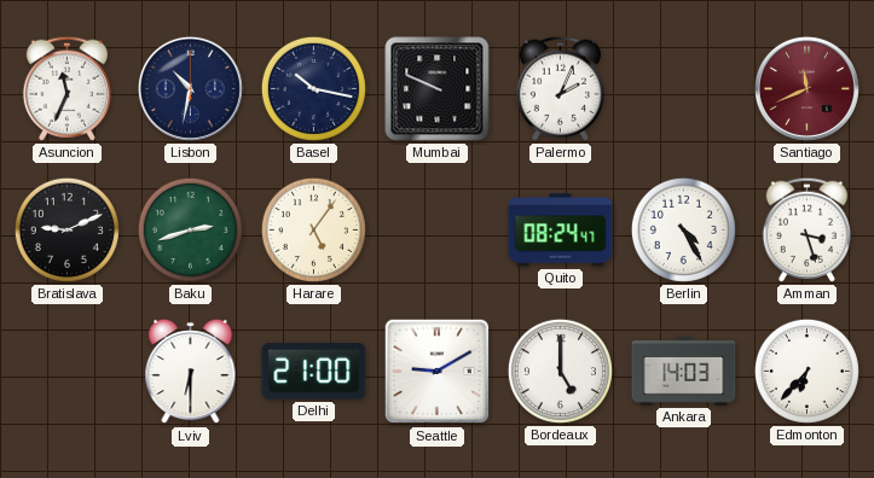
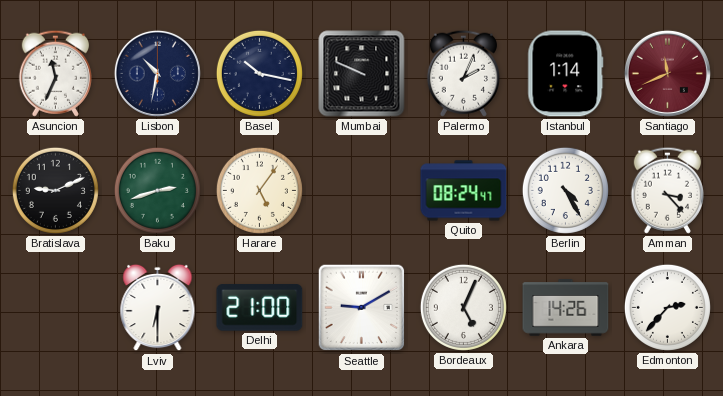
Istanbul: none -> 1:14 (566, 74)
Amman: 3:27 -> 3:23 (667, 190)
Bordeaux: 5:00 -> 5:04 (463, 307)
Ankara: 14:03 -> 14:26 (566, 308)
Edmonton: 6:37 -> 2:37 (667, 307)
